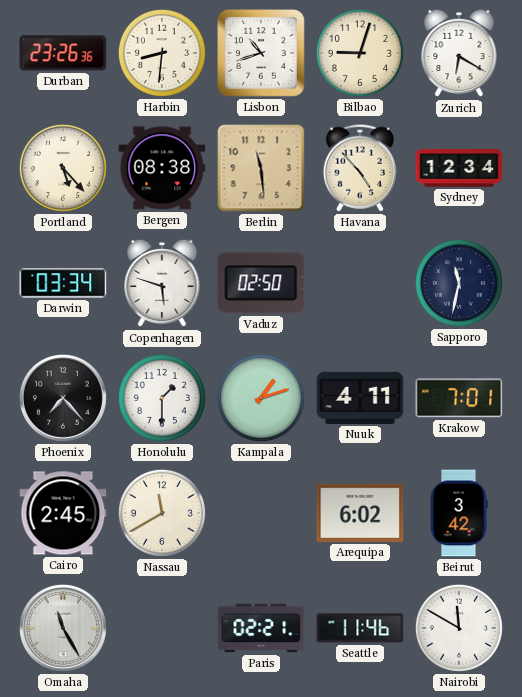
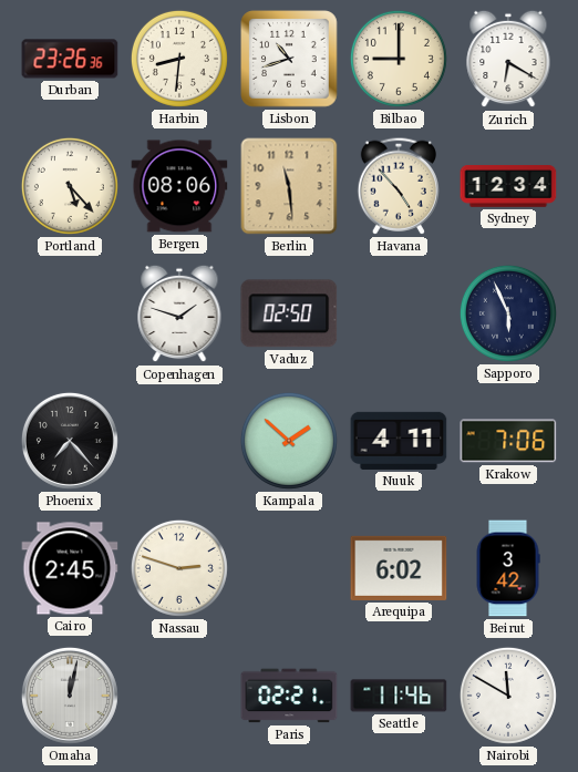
Bilbao: 9:03 -> 9:00 (399, 59)
Bergen: 08:38 -> 08:06 (179, 186)
Darwin: 03:34 -> none (63, 283)
Copenhagen: 5:48 -> 1:48 (179, 313)
Sapporo: 11:32 -> 5:56 (508, 313)
Honolulu: 1:30 -> none (162, 398)
Kampala: 1:12 -> 1:52 (289, 441)
Krakow: 7:01 -> 7:06 (508, 441)
Nassau: 11:40 -> 2:48 (179, 568)
Omaha: 11:25 -> 12:02 (70, 696)
